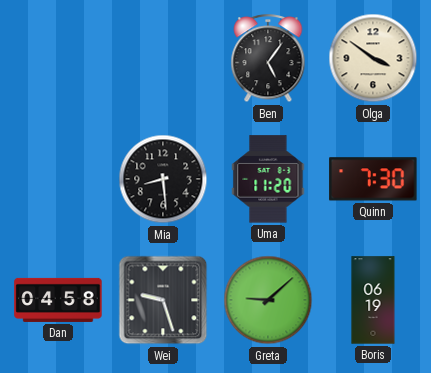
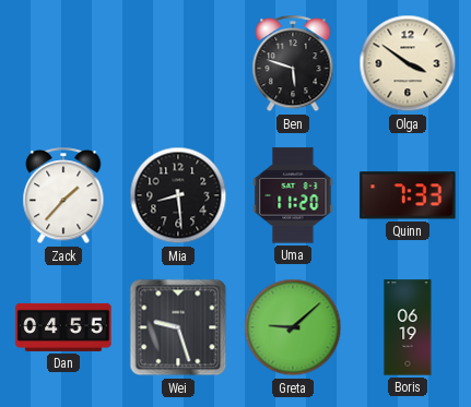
Ben: 5:06 -> 5:48 (293, 64)
Zack: none -> 1:37 (63, 196)
Quinn: 7:30 -> 7:33 (408, 195)
Dan: 04:58 -> 04:55 (63, 327)
